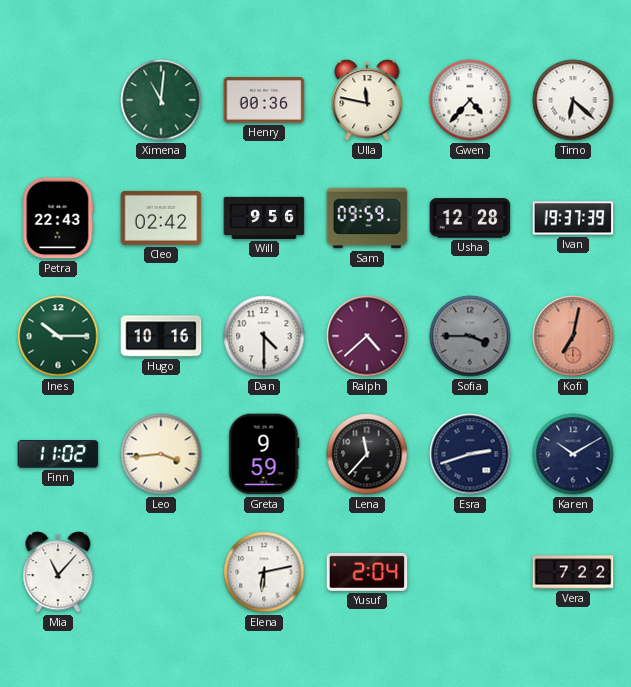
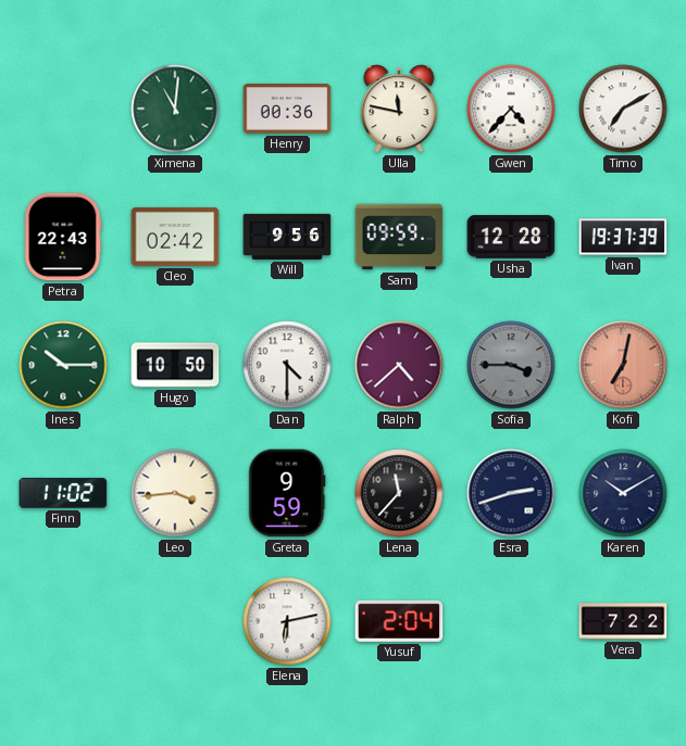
Timo: 6:22 -> 7:10 (623, 109)
Hugo: 10:16 -> 10:50 (175, 365)
Mia: 11:07 -> none (58, 572)
